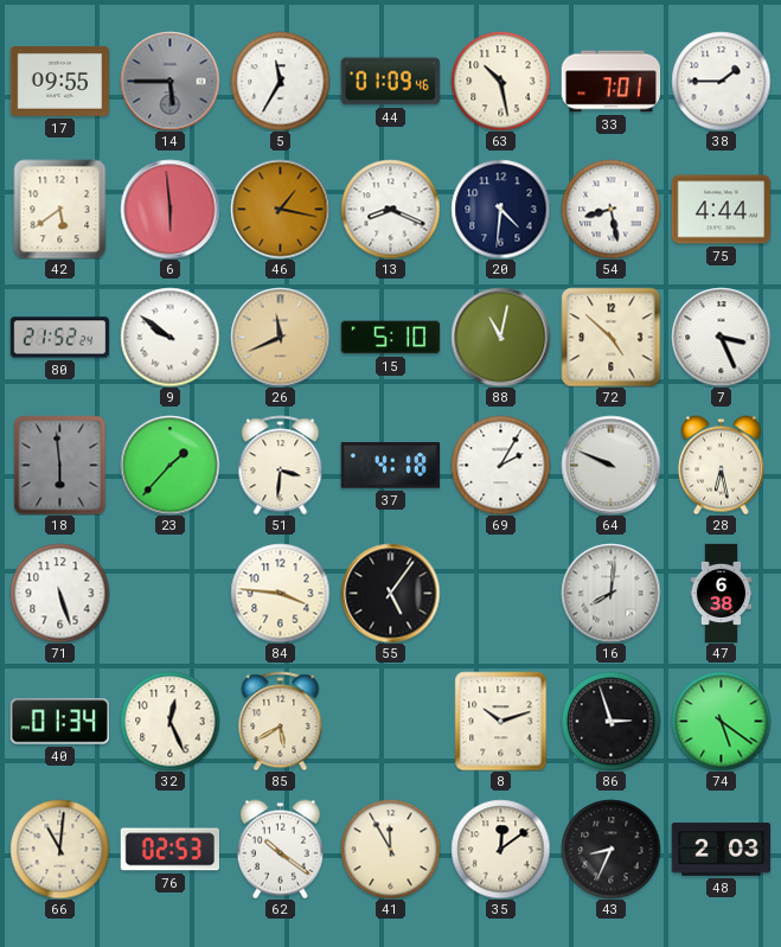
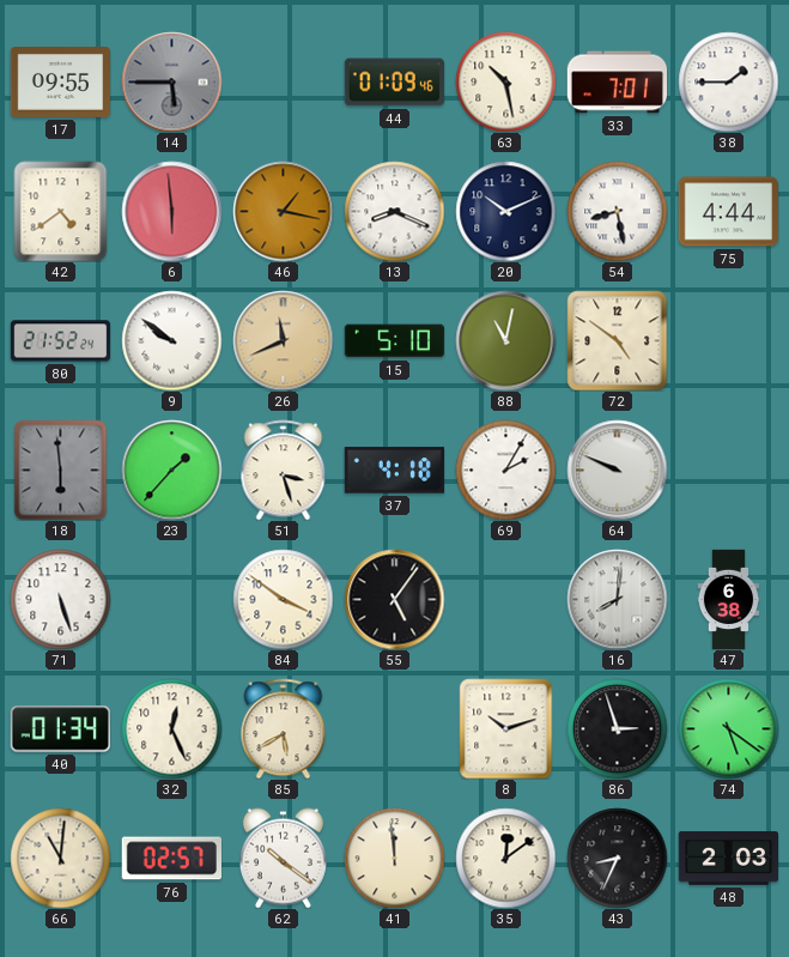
5: 11:35 -> none (280, 81)
42: 5:39 -> 4:39 (61, 211)
20: 4:31 -> 10:11 (505, 211)
72: 4:52 -> 4:51 (617, 340)
7: 3:26 -> none (721, 337)
51: 3:31 -> 3:27 (284, 470)
28: 6:28 -> none (721, 465)
84: 3:46 -> 3:51 (283, 599)
76: 02:53 -> 02:57 (171, 859)
41: 11:55 -> 11:59 (394, 858)
